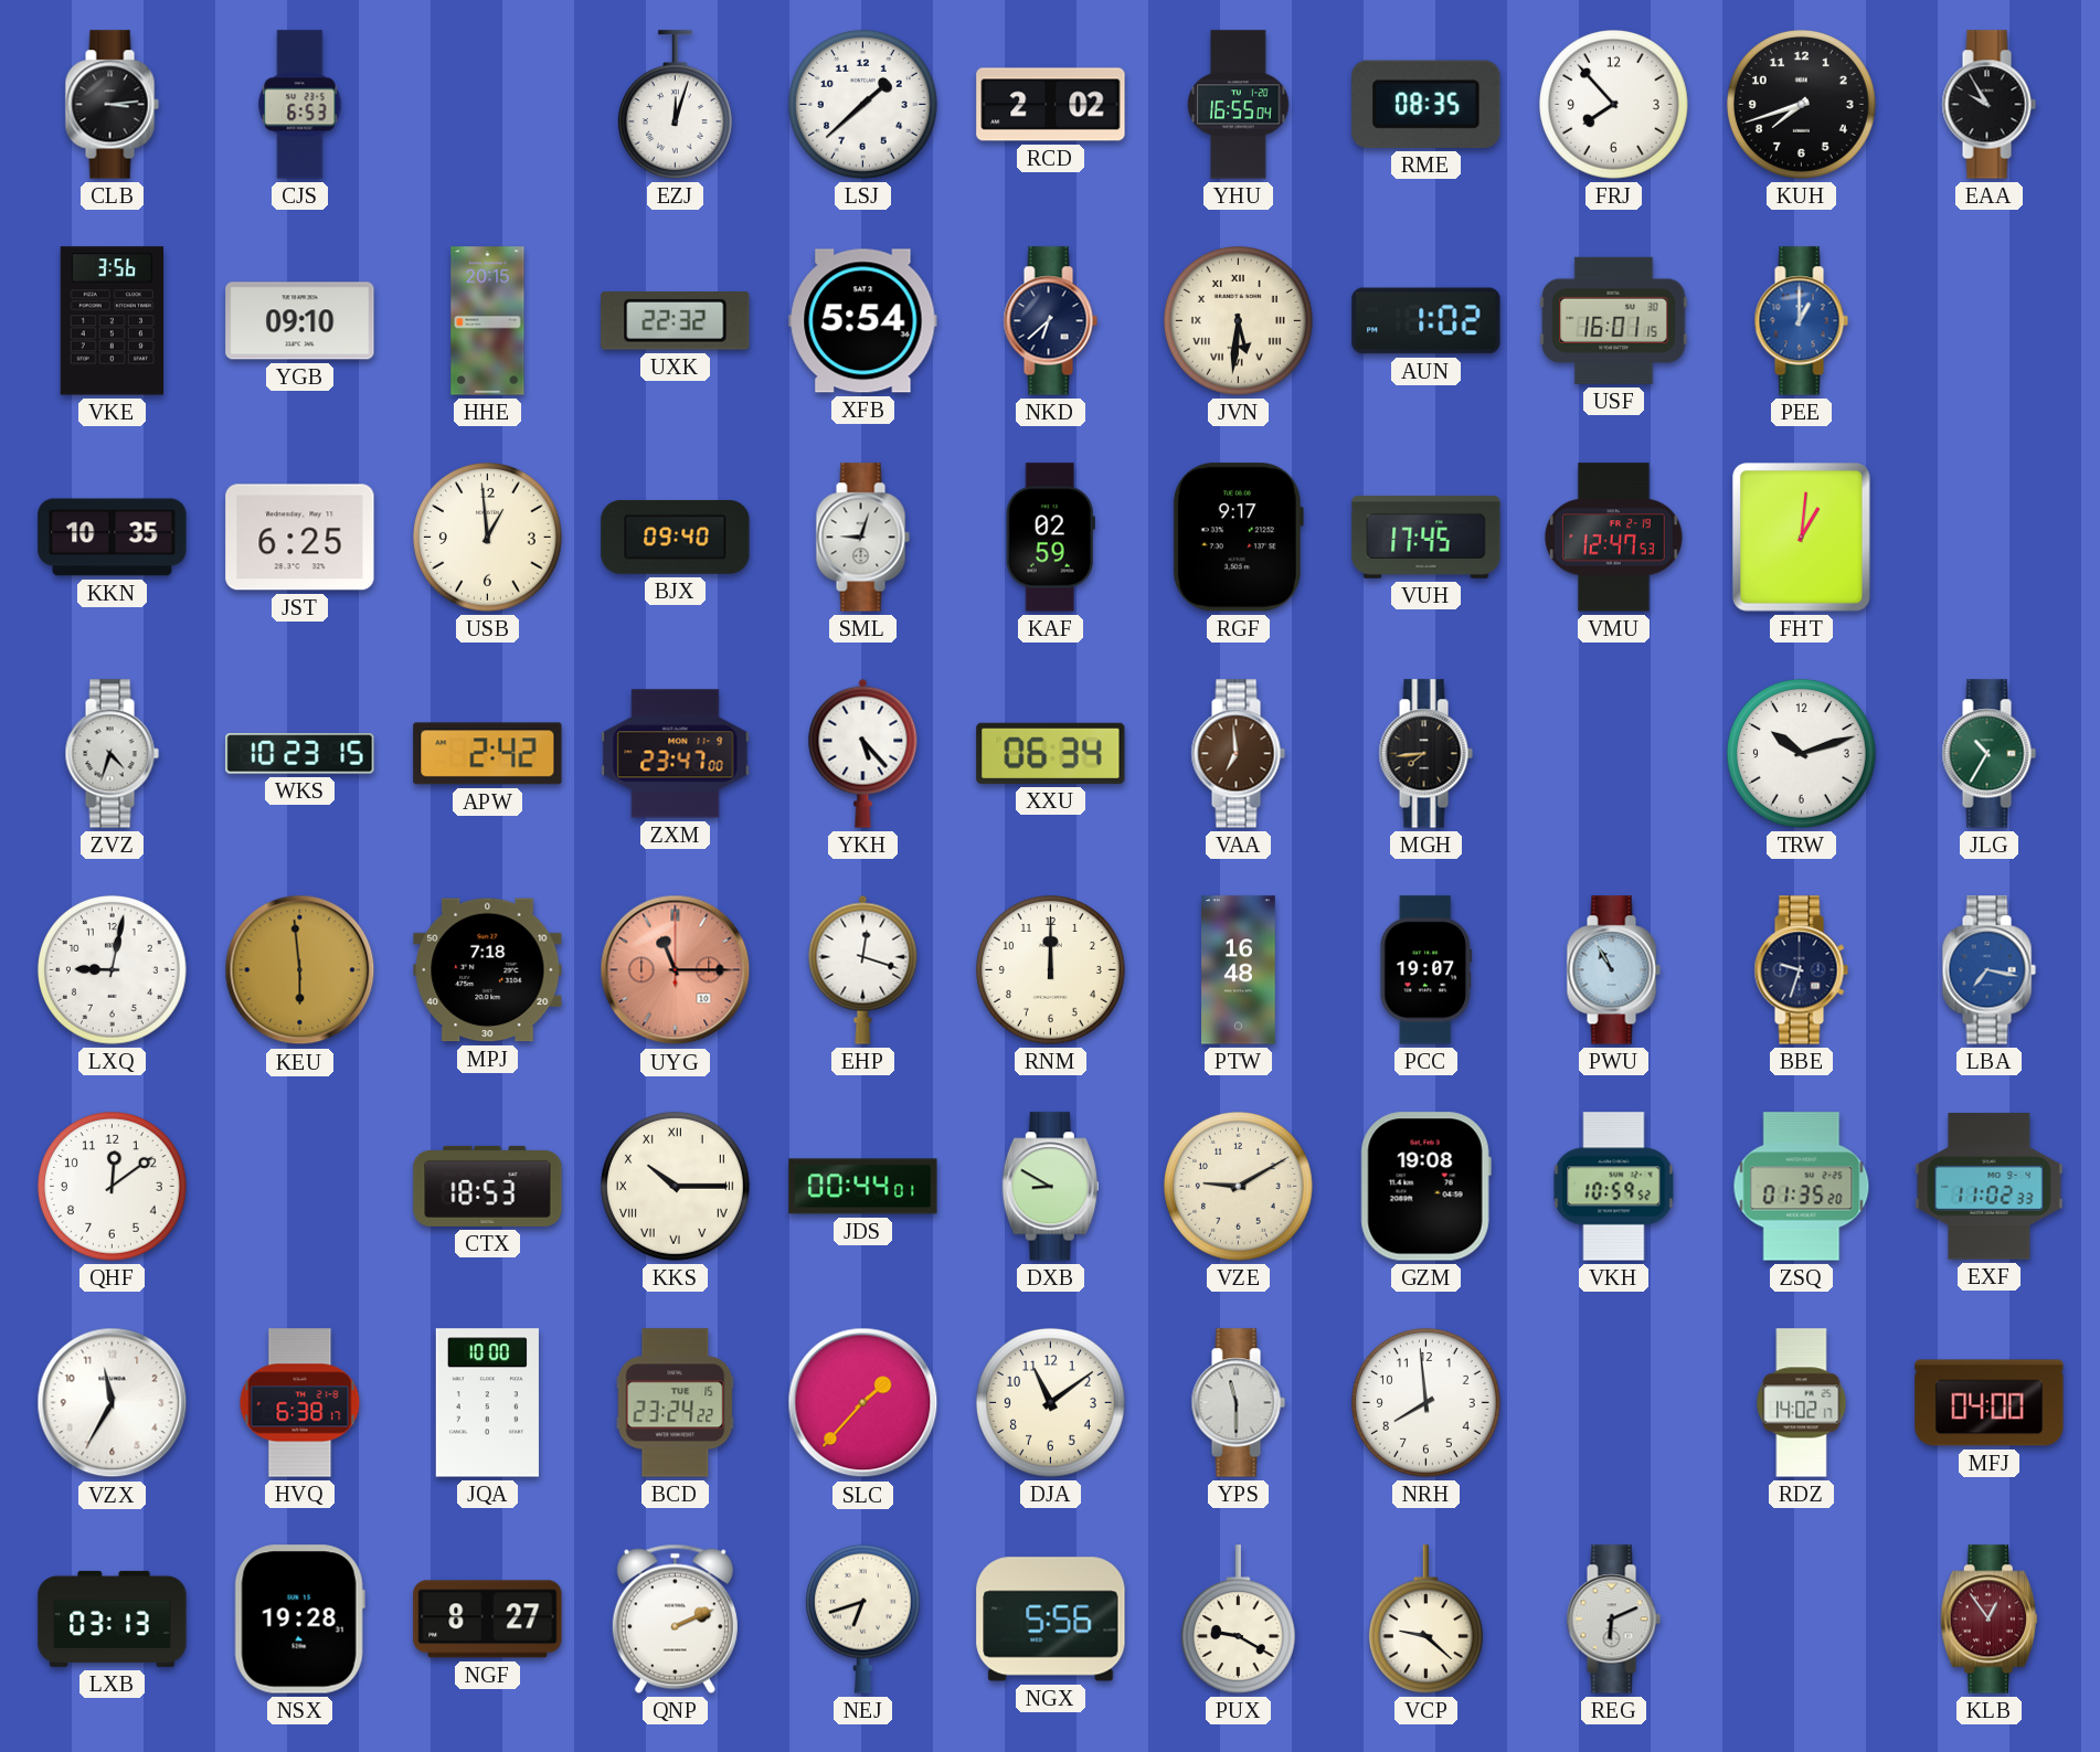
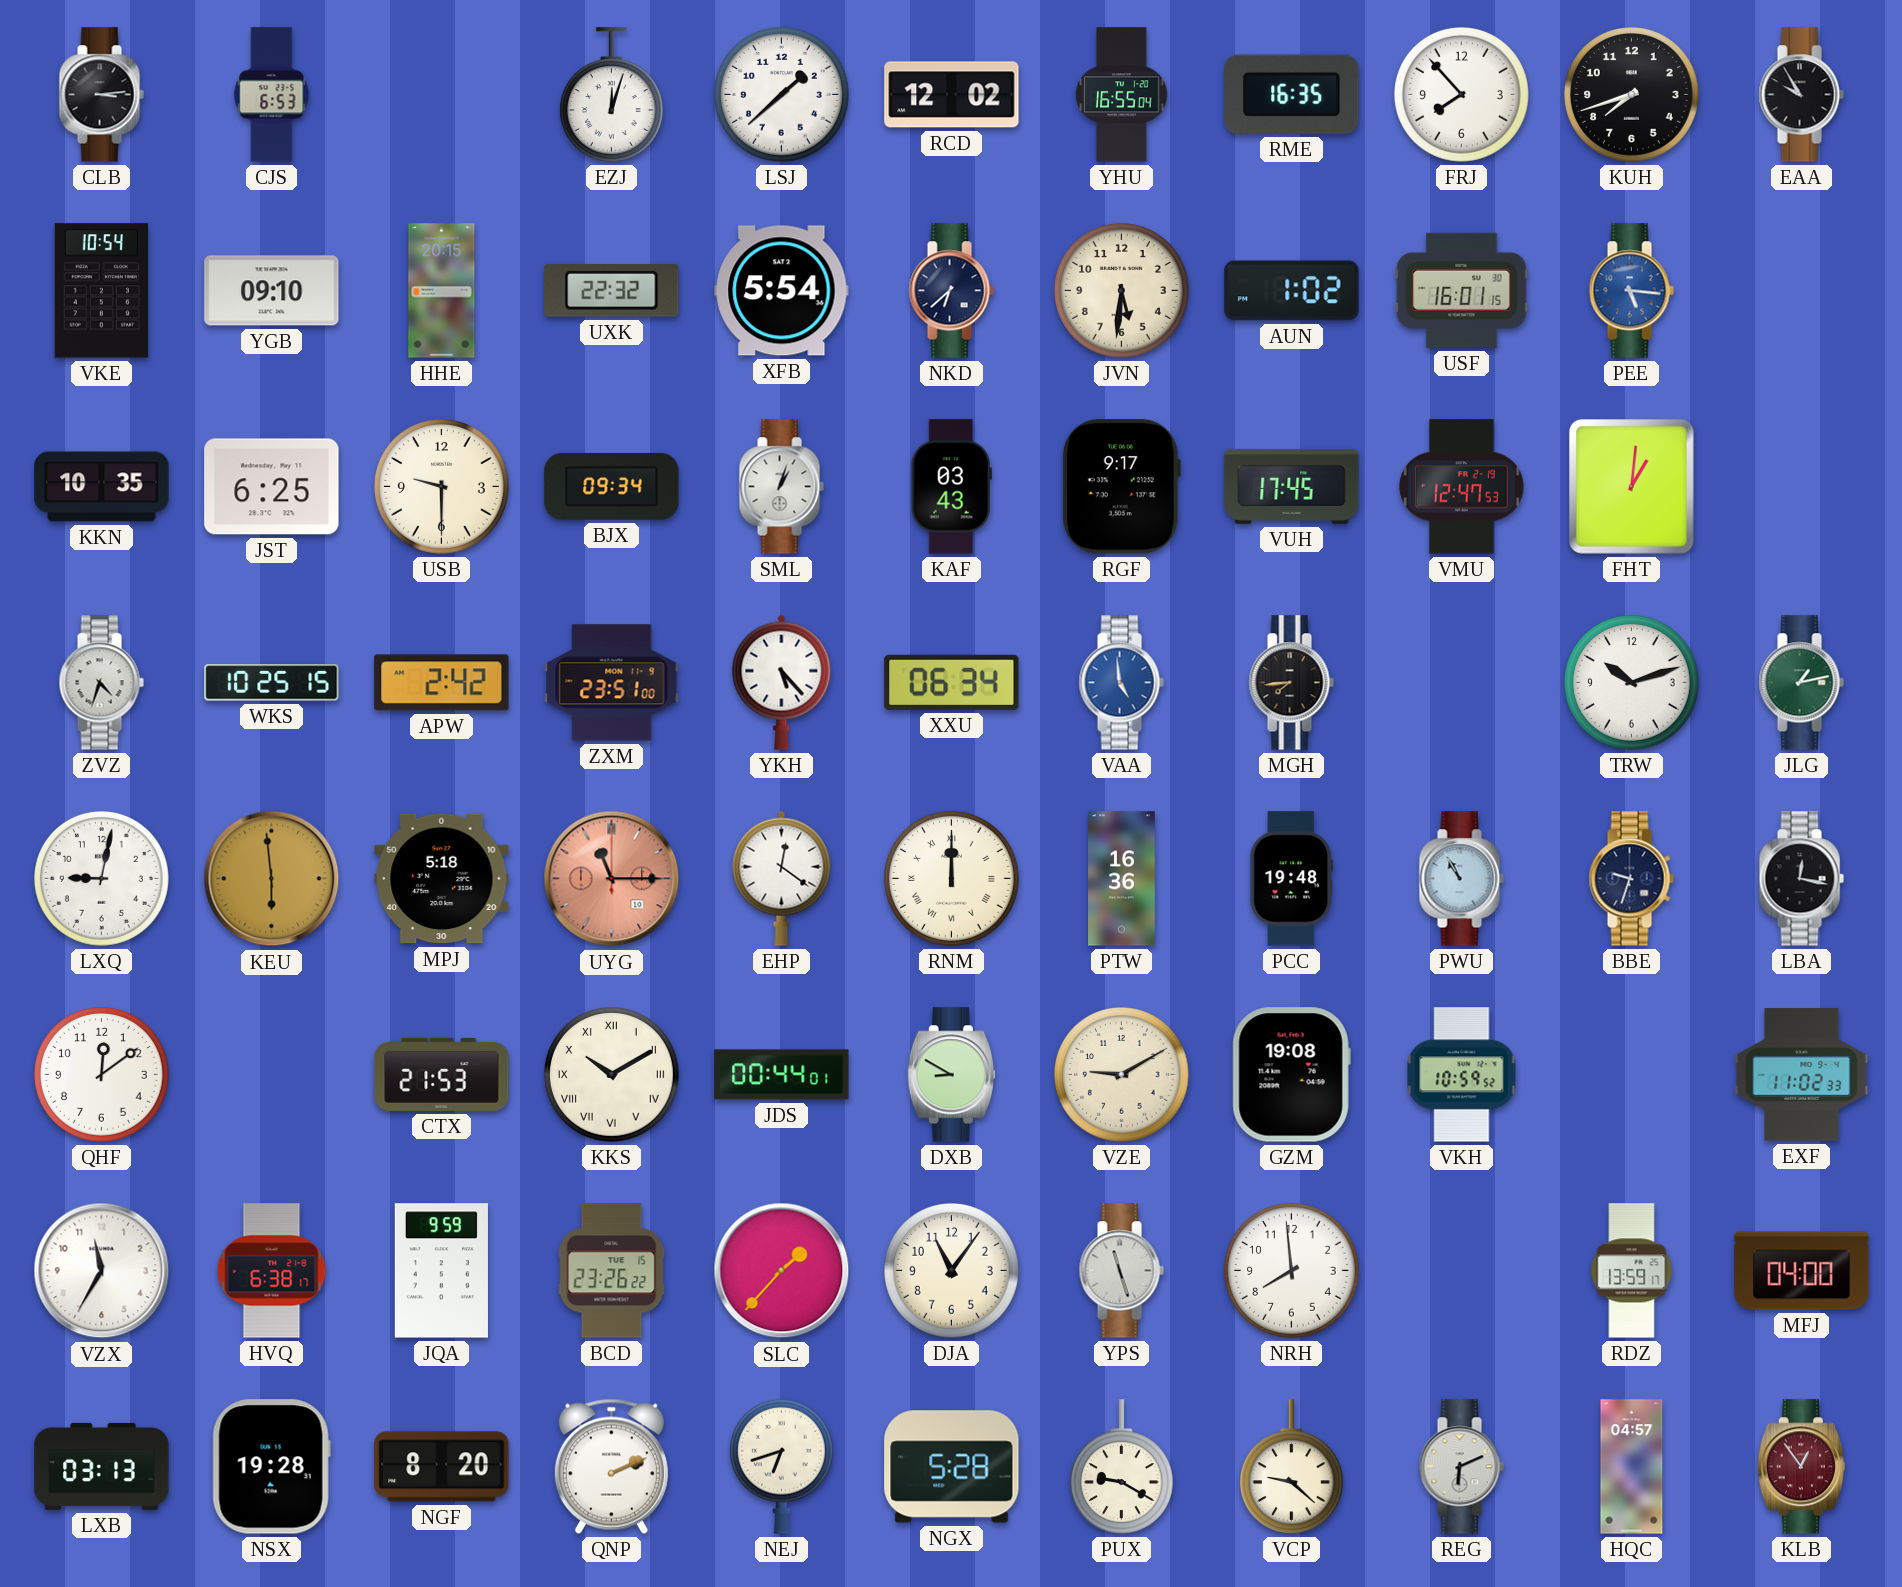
RCD: 2:02 -> 12:02 (952, 95)
RME: 08:35 -> 16:35 (1292, 94)
VKE: 3:56 -> 10:54 (102, 291)
JVN numerals: Roman -> Arabic (1122, 291)
PEE: 1:00 -> 5:16 (1631, 291)
USB: 12:59 -> 9:30 (442, 487)
BJX: 09:40 -> 09:34 (612, 486)
SML: 9:03 -> 1:03 (781, 487)
KAF: 02:59 -> 03:43 (951, 487)
WKS: 10:23 -> 10:25 (272, 683)
ZXM: 23:47 -> 23:51 (612, 683)
VAA: 6:59 -> 4:59 (1121, 683)
VAA dial: brown -> blue (1121, 683)
JLG: 10:35 -> 1:13 (1801, 683)
MPJ: 7:18 -> 5:18 (442, 879)
EHP: 12:18 -> 12:21 (782, 878)
RNM numerals: Arabic -> Roman (952, 879)
PTW: 16:48 -> 16:36 (1122, 879)
PCC: 19:07 -> 19:48 (1292, 879)
LBA: 7:17 -> 12:17 (1801, 879)
LBA dial: blue -> black (1801, 879)
CTX: 18:53 -> 21:53 (442, 1074)
KKS: 10:15 -> 10:10 (612, 1075)
ZSQ: 01:35 -> none (1802, 1187)
JQA: 10:00 -> 9:59 (441, 1271)
BCD: 23:24 -> 23:26 (612, 1271)
DJA: 11:09 -> 11:06 (952, 1271)
YPS: 11:30 -> 11:27 (1121, 1271)
RDZ: 14:02 -> 13:59 (1632, 1271)
NGF: 8:27 -> 8:20 (442, 1467)
NGX: 5:56 -> 5:28 (952, 1467)
HQC: none -> 04:57 (1632, 1467)
